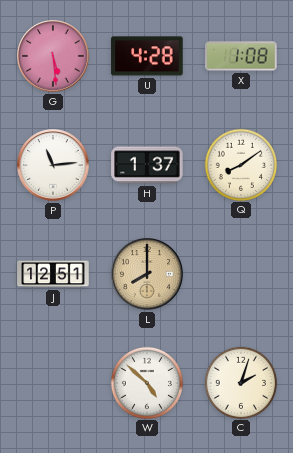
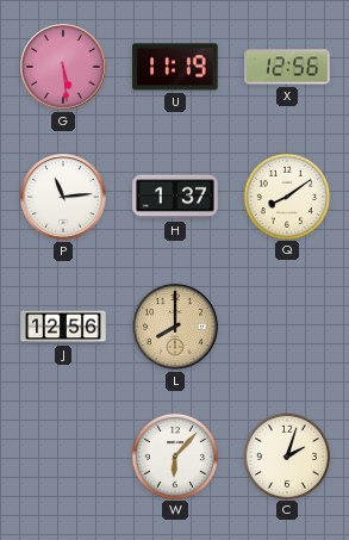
U: 4:28 -> 11:19 (175, 67)
X: 1:08 -> 12:56 (287, 67)
J: 12:51 -> 12:56 (63, 327)
W: 4:52 -> 6:07 (174, 455)
